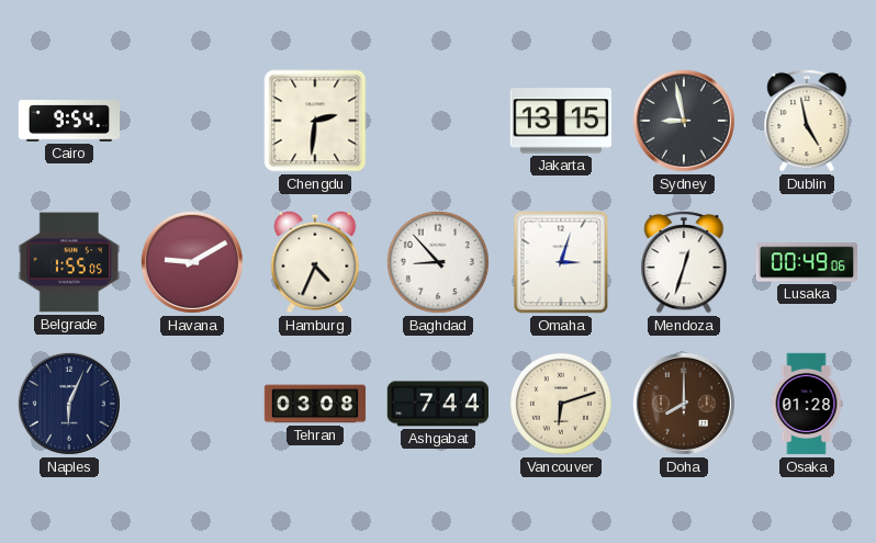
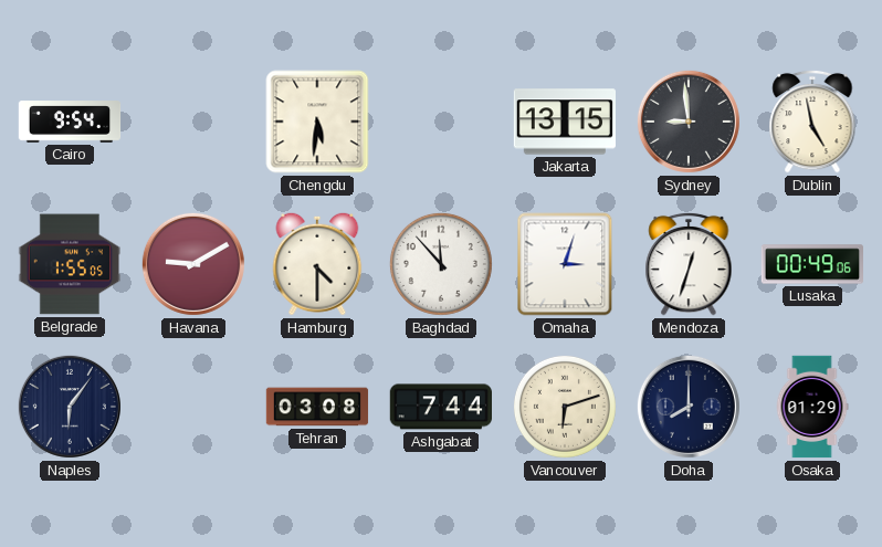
Chengdu: 2:31 -> 5:31 (317, 122)
Sydney: 8:58 -> 8:59 (689, 122)
Hamburg: 4:34 -> 4:30 (317, 264)
Baghdad: 8:53 -> 11:53 (441, 264)
Naples: 6:04 -> 6:06 (70, 407)
Doha dial: brown -> navy (689, 407)
Osaka: 01:28 -> 01:29 (812, 407)
